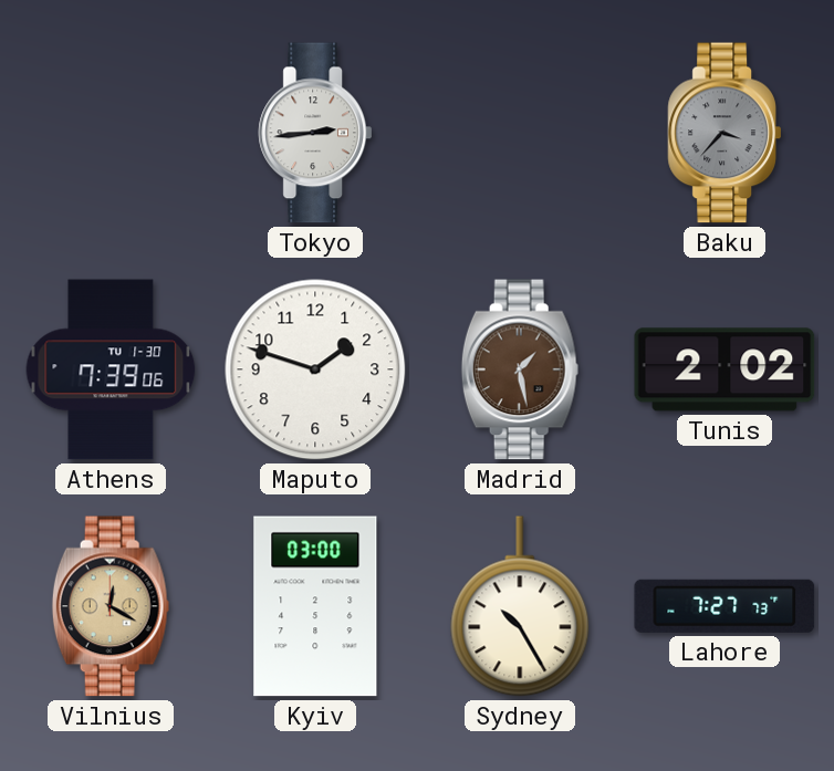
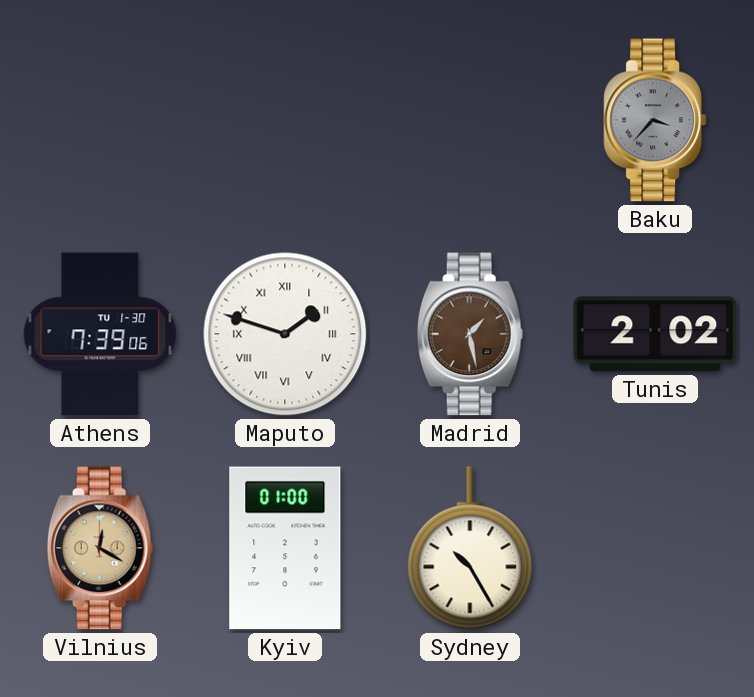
Tokyo: 2:44 -> none (314, 133)
Maputo numerals: Arabic -> Roman (285, 334)
Kyiv: 03:00 -> 01:00 (285, 548)
Lahore: 7:27 -> none (724, 606)
